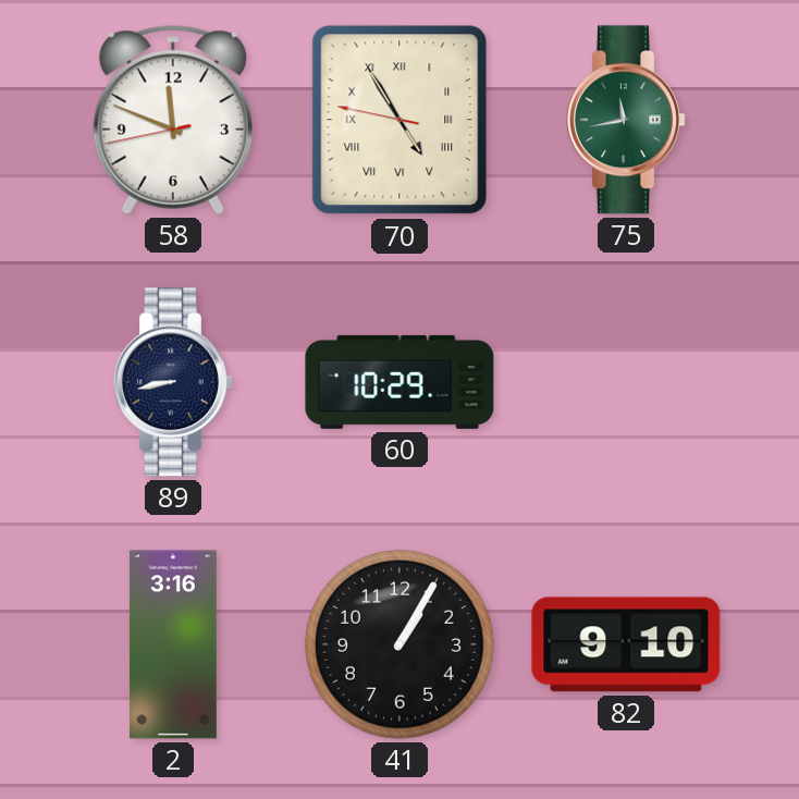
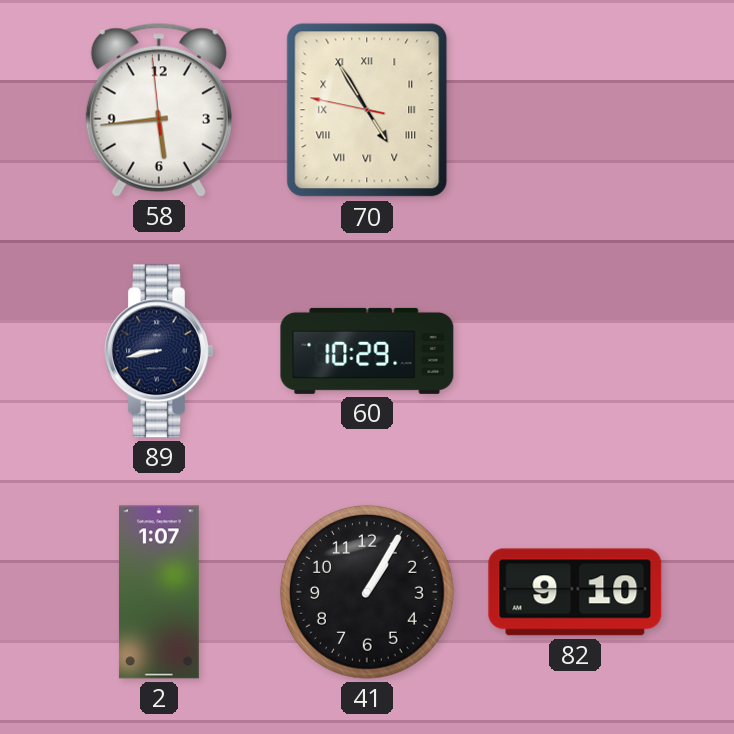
58: 11:48 -> 5:43 (159, 110)
75: 11:43 -> none (627, 120)
2: 3:16 -> 1:07 (159, 592)
